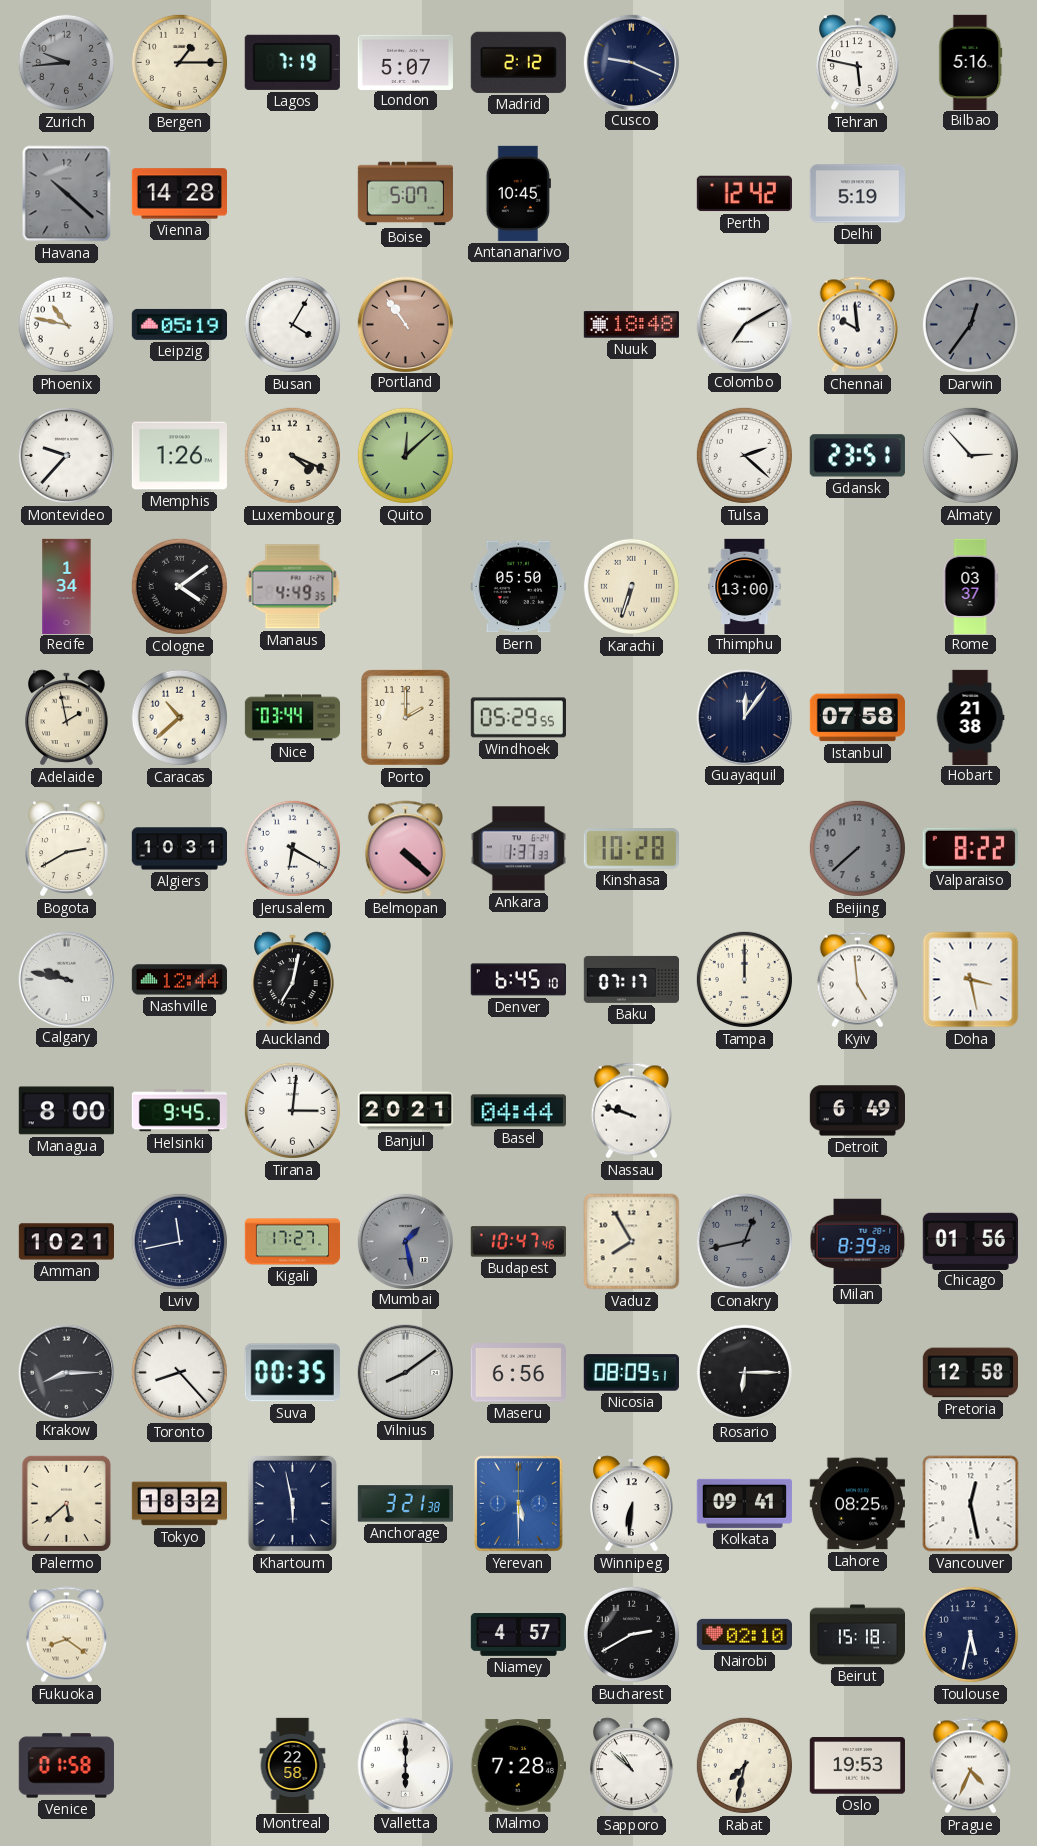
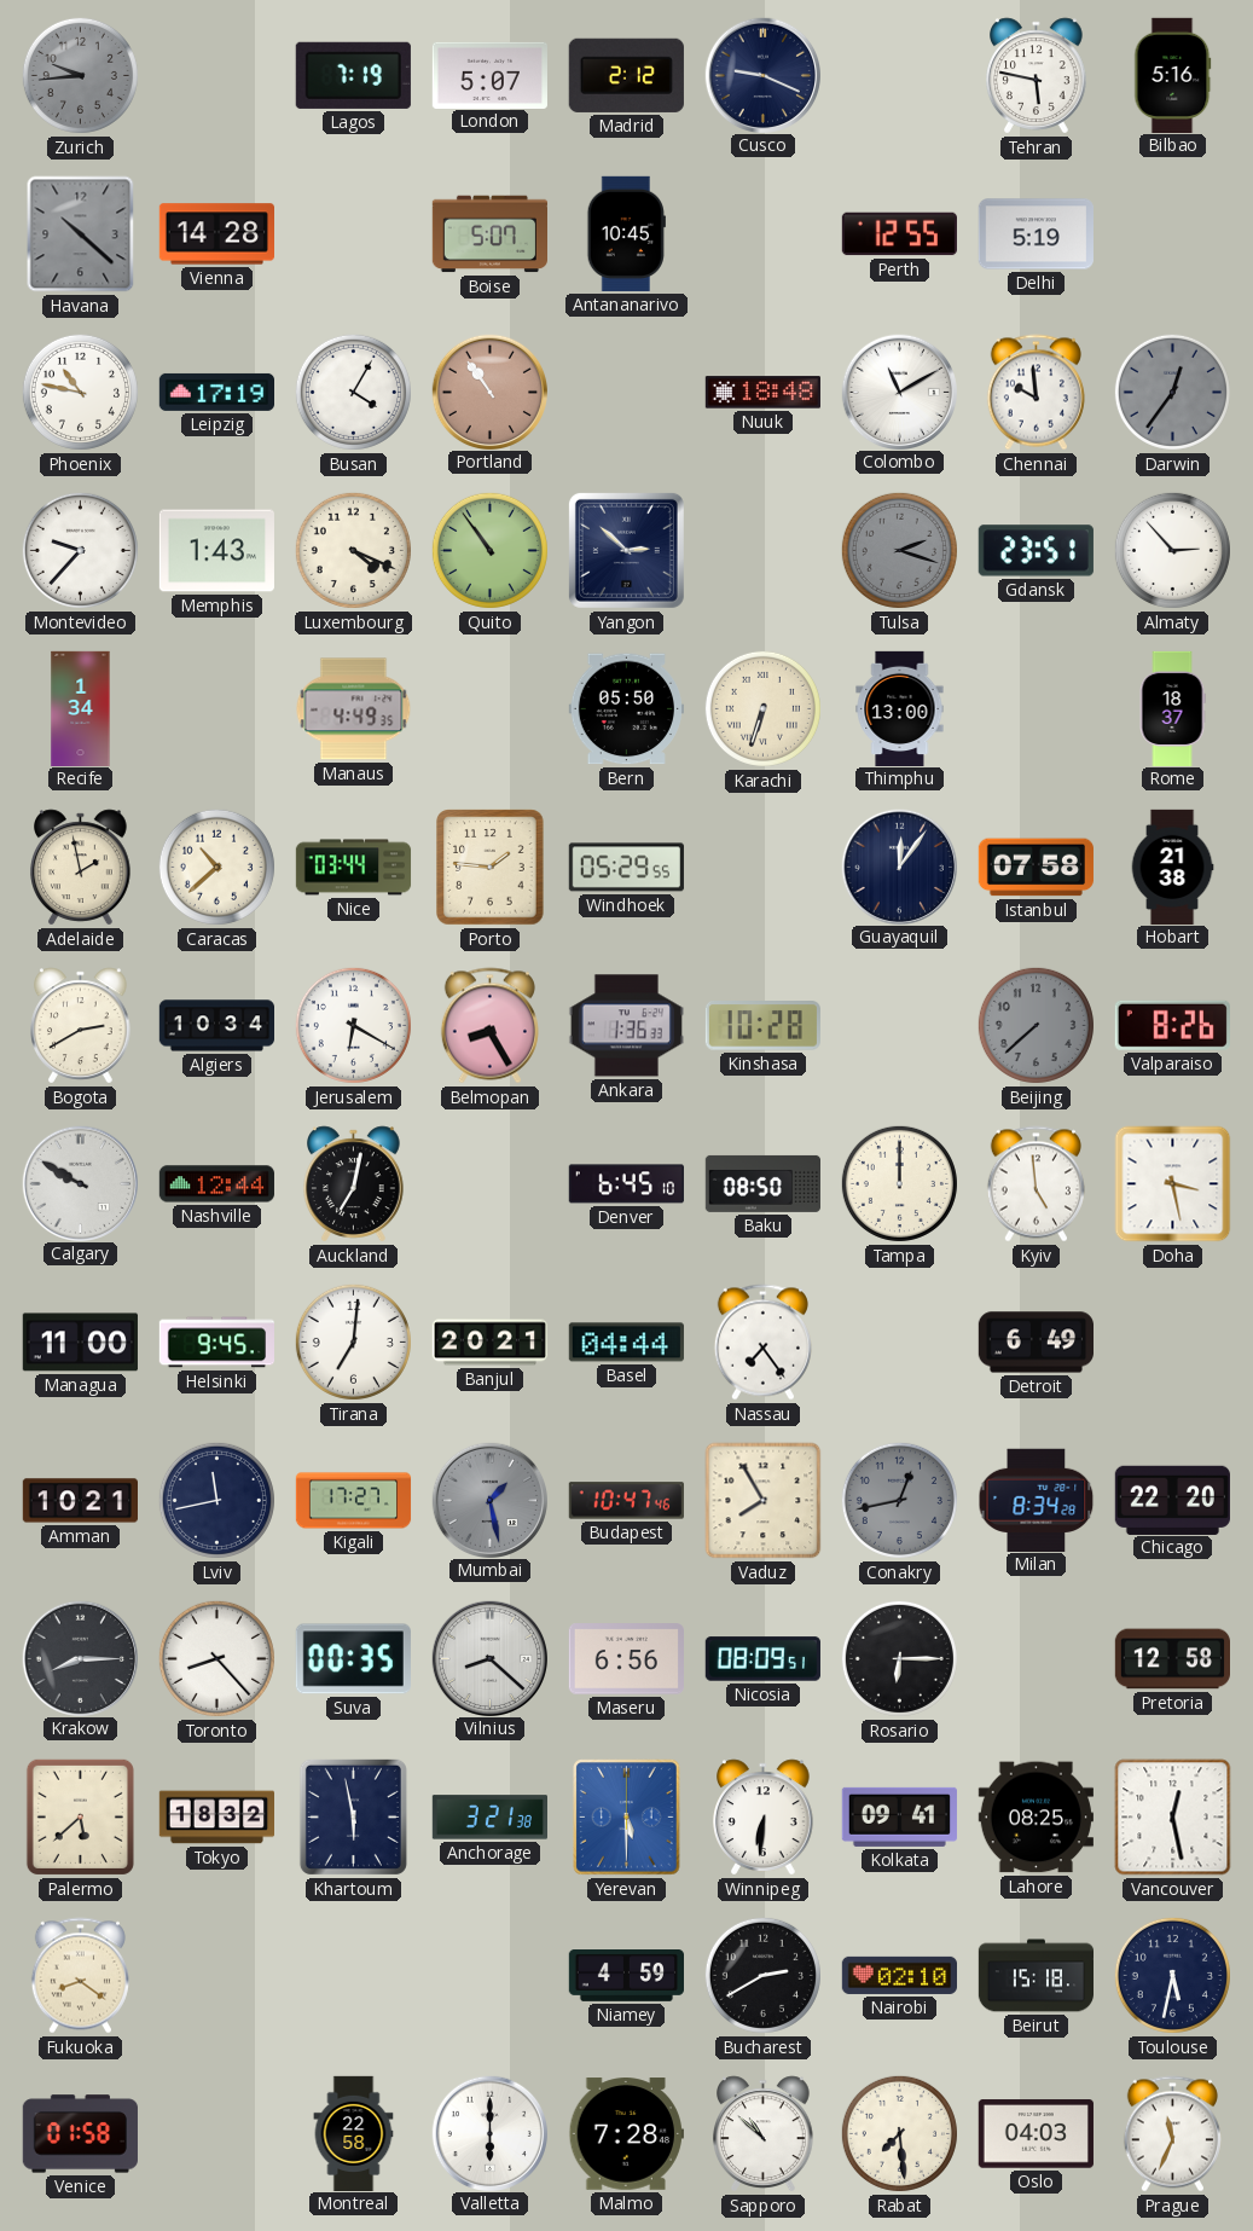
Bergen: 1:15 -> none (179, 62)
Perth: 12:42 -> 12:55 (899, 234)
Leipzig: 05:19 -> 17:19 (216, 392)
Colombo: 7:10 -> 11:10 (899, 392)
Memphis: 1:26 -> 1:43 (216, 551)
Quito: 12:08 -> 10:54 (489, 550)
Yangon: none -> 2:52 (626, 550)
Tulsa: 2:22 -> 2:18 (899, 550)
Tulsa dial: white -> grey (899, 550)
Cologne: 4:09 -> none (179, 586)
Rome: 03:37 -> 18:37 (1172, 708)
Porto: 2:00 -> 1:46 (491, 868)
Algiers: 10:31 -> 10:34 (216, 1026)
Belmopan: 4:22 -> 8:25 (489, 1026)
Ankara: 1:37 -> 1:36 (626, 1026)
Valparaiso: 8:22 -> 8:26 (1172, 1025)
Calgary: 9:47 -> 9:50 (80, 1183)
Baku: 07:17 -> 08:50 (762, 1183)
Managua: 8:00 -> 11:00 (80, 1343)
Tirana: 3:01 -> 7:01 (353, 1342)
Nassau: 9:48 -> 7:24 (762, 1343)
Milan: 8:39 -> 8:34 (1037, 1500)
Chicago: 01:56 -> 22:20 (1172, 1500)
Vilnius: 8:09 -> 8:22 (489, 1658)
Niamey: 4:57 -> 4:59 (626, 1976)
Rabat: 7:32 -> 7:29 (899, 2133)
Oslo: 19:53 -> 04:03 (1036, 2134)
Prague: 4:34 -> 11:34 (1172, 2134)
